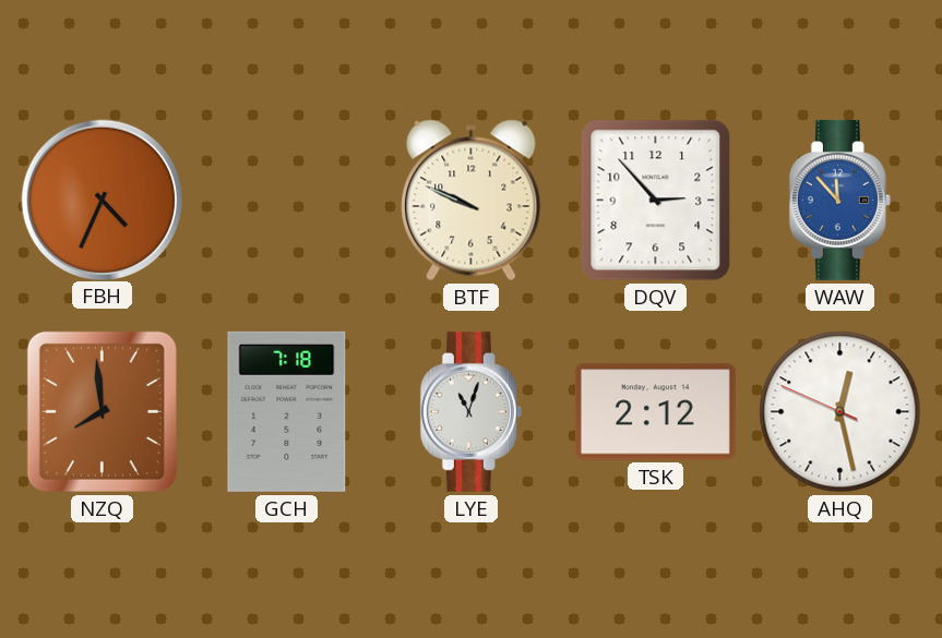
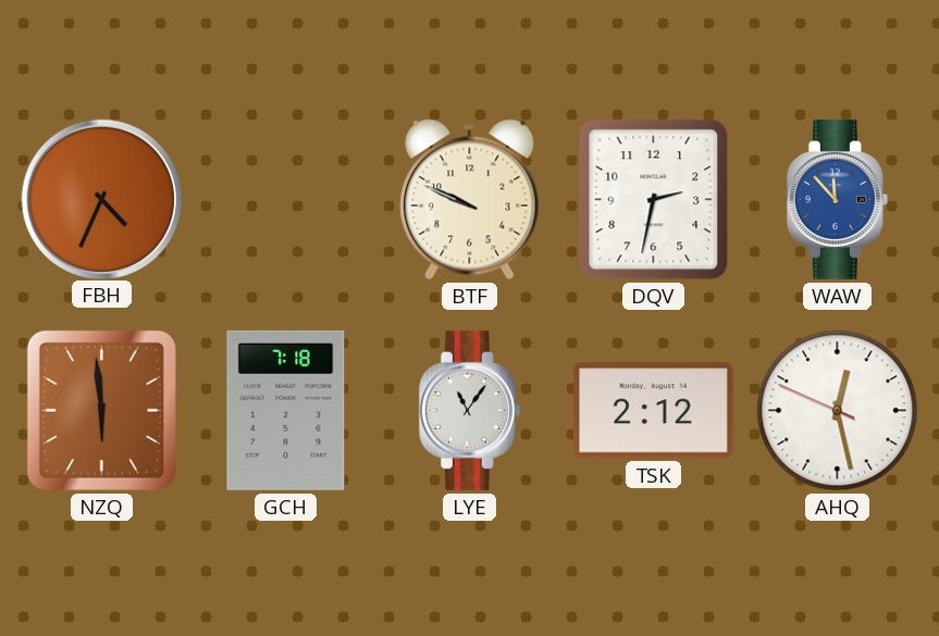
DQV: 2:53 -> 2:32 (654, 200)
NZQ: 7:59 -> 5:59 (101, 410)
LYE: 11:03 -> 11:06 (469, 410)
